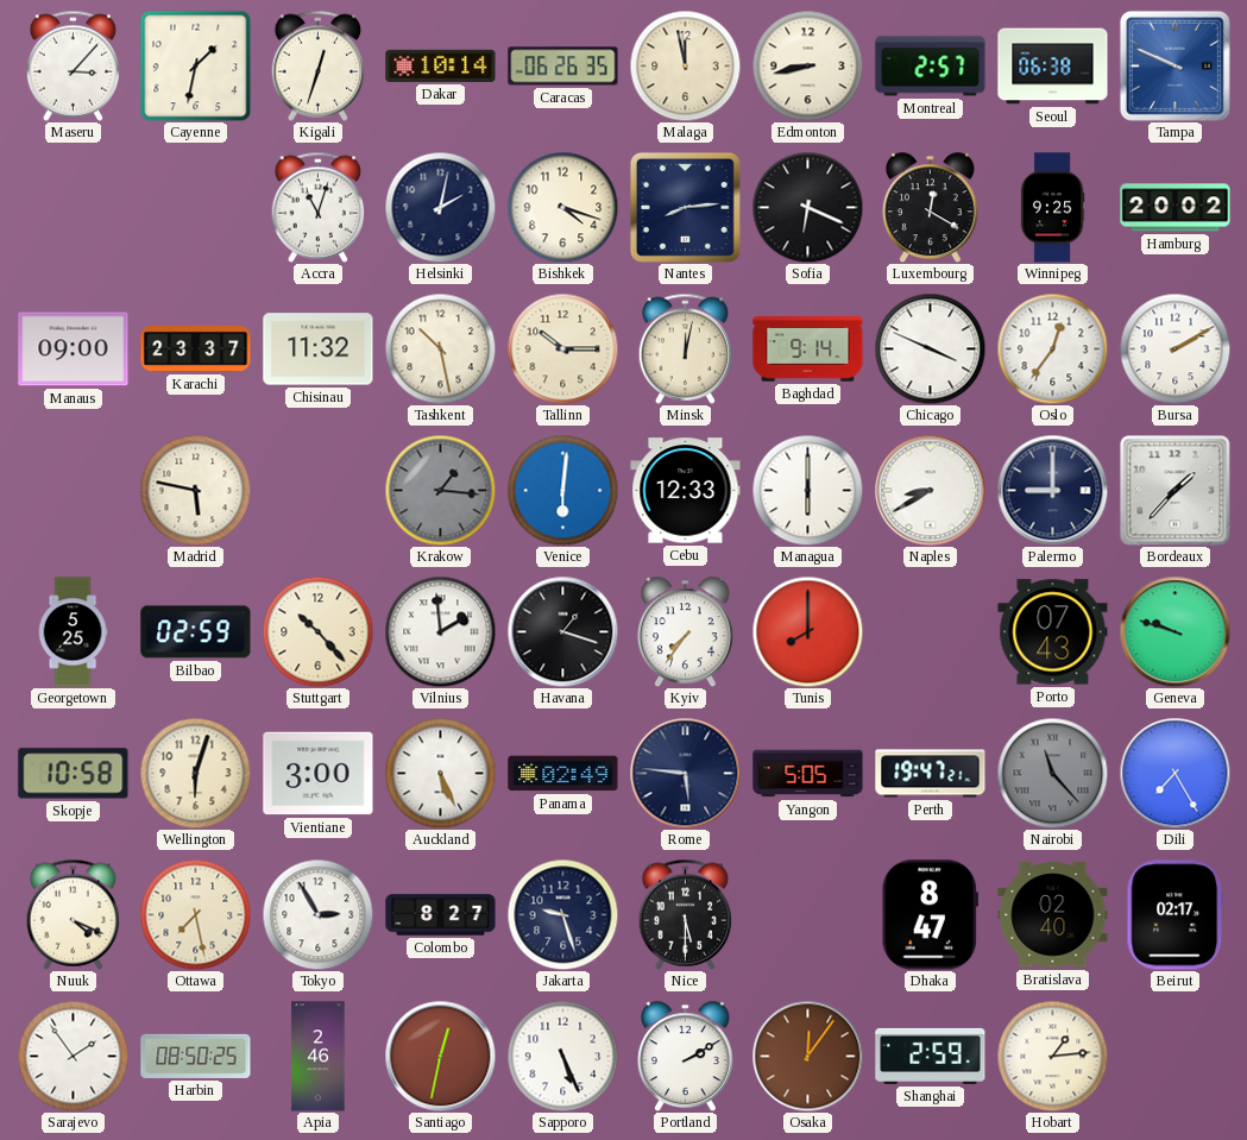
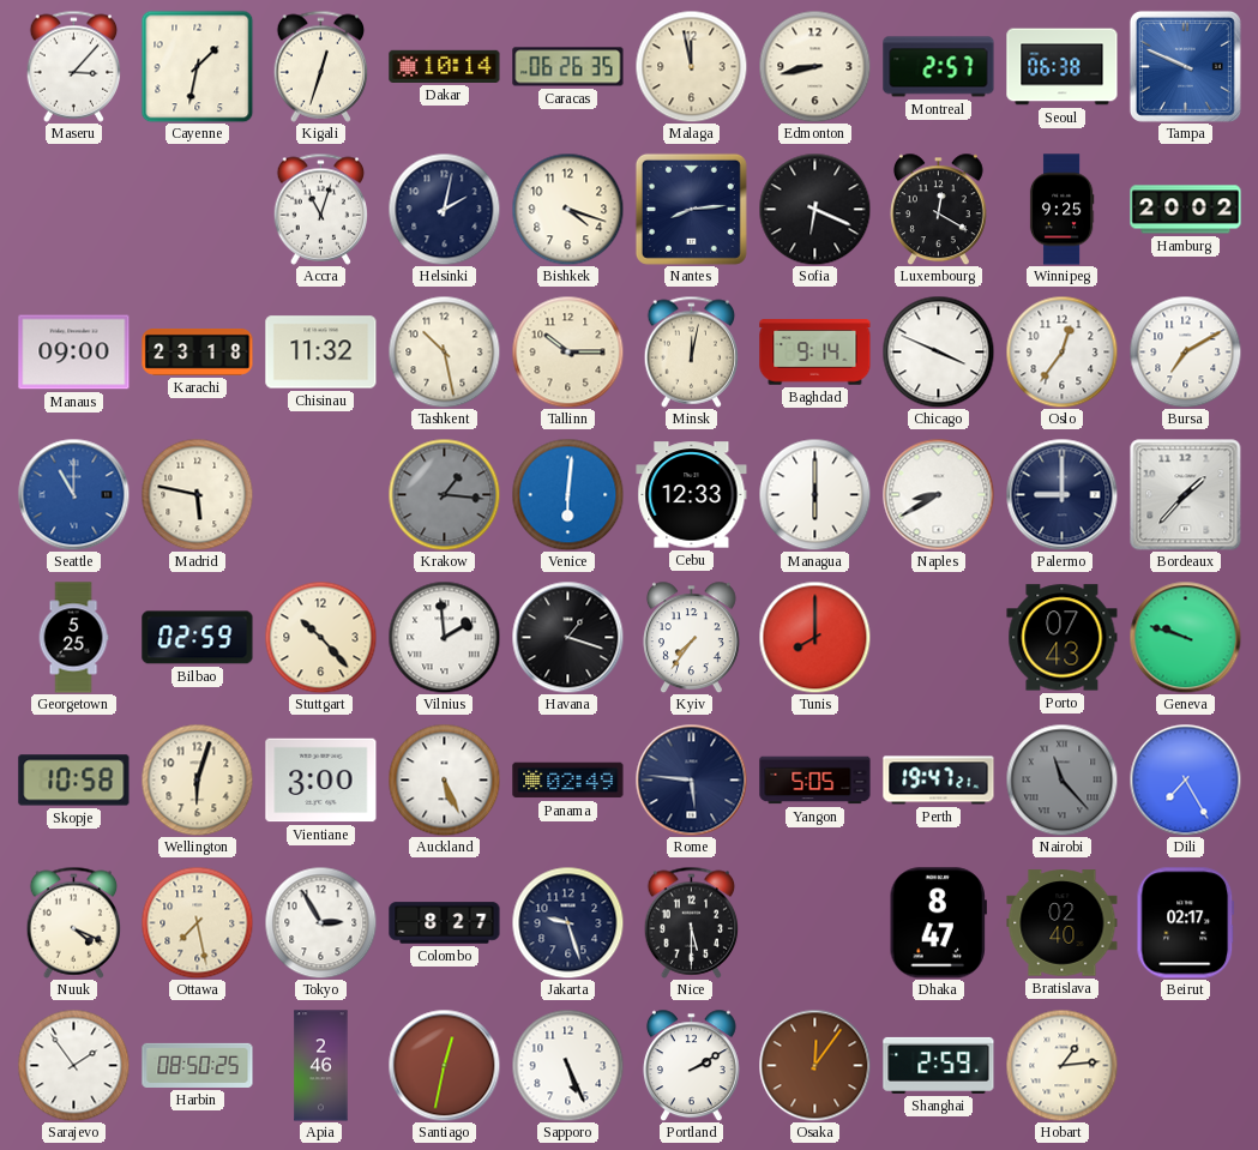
Karachi: 23:37 -> 23:18 (198, 353)
Bursa: 2:10 -> 7:10 (1185, 351)
Seattle: none -> 11:00 (73, 494)
